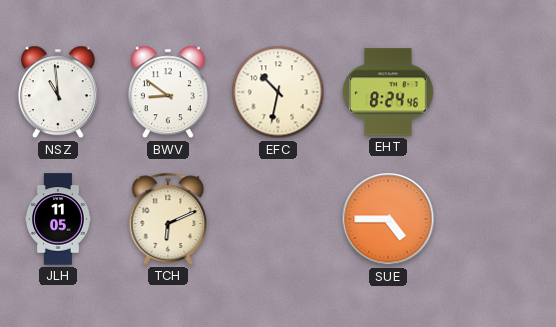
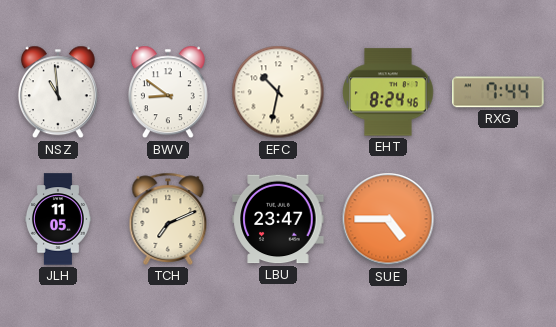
RXG: none -> 7:44 (498, 92)
TCH: 6:11 -> 7:11 (168, 219)
LBU: none -> 23:47 (278, 219)
